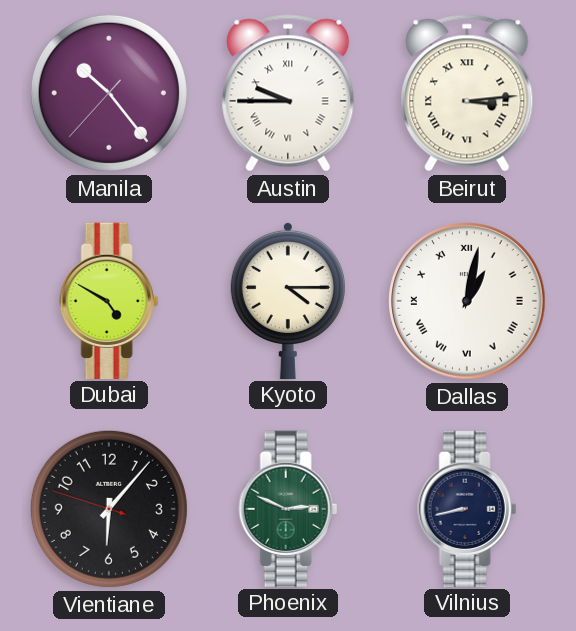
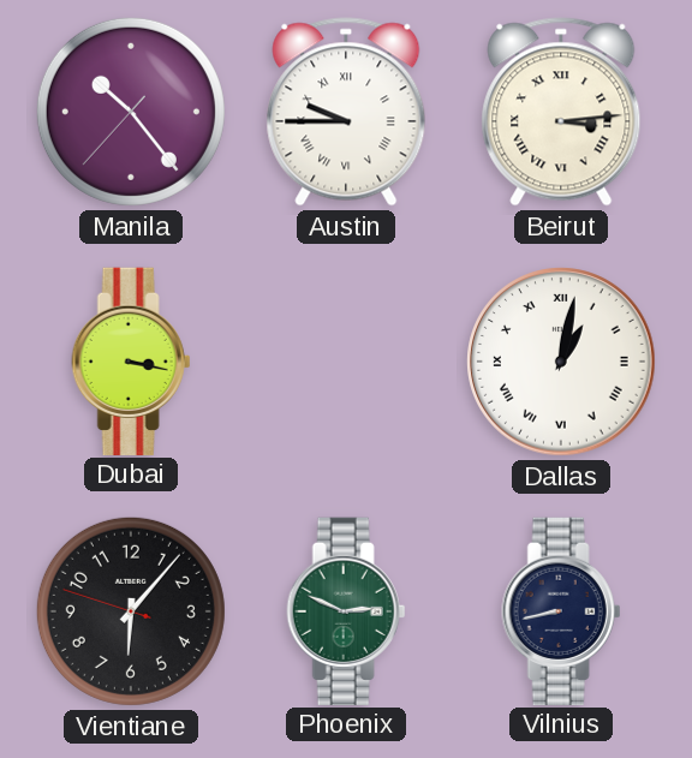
Dubai: 4:50 -> 3:17 (131, 360)
Kyoto: 4:15 -> none (288, 300)
